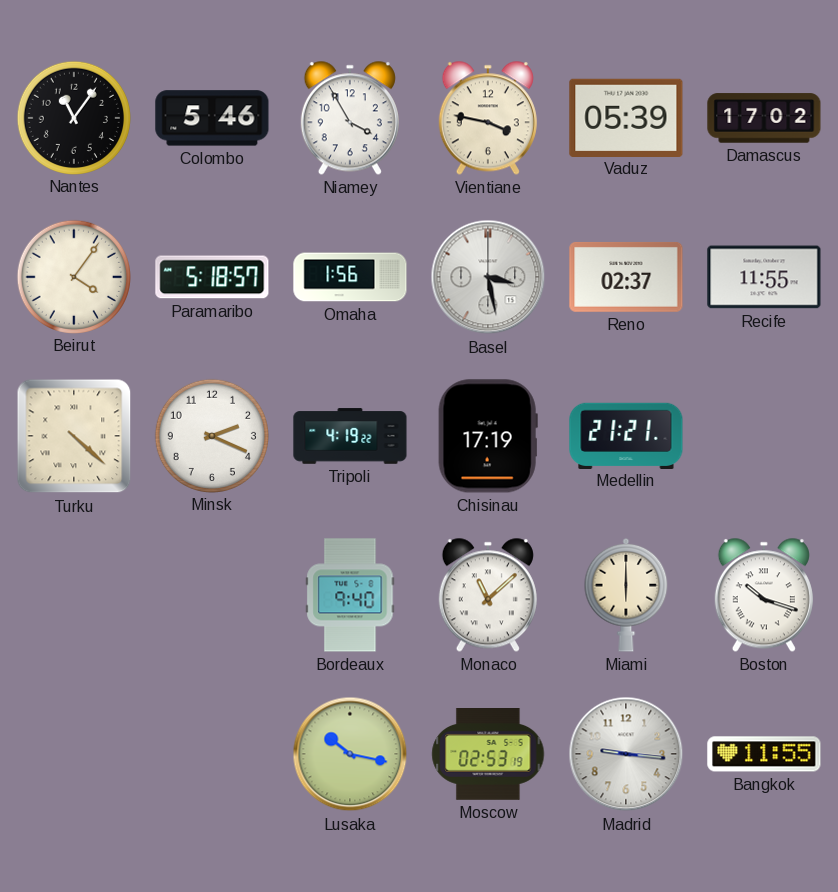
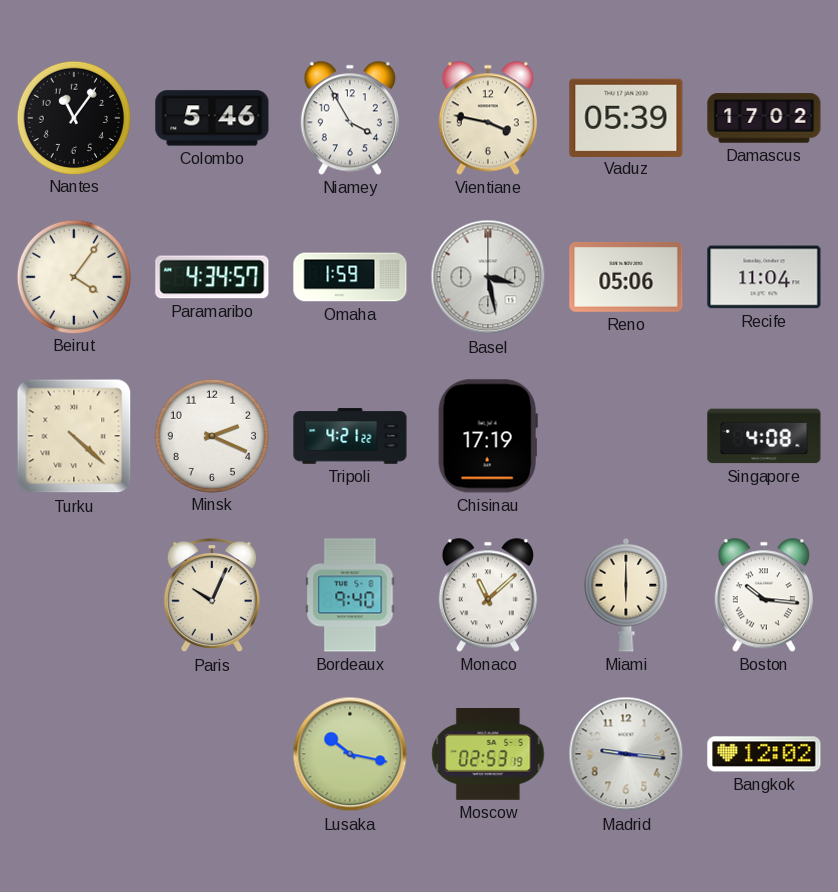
Paramaribo: 5:18 -> 4:34 (212, 277)
Omaha: 1:56 -> 1:59 (350, 277)
Reno: 02:37 -> 05:06 (626, 277)
Recife: 11:55 -> 11:04 (764, 277)
Tripoli: 4:19 -> 4:21 (350, 436)
Medellin: 21:21 -> none (626, 435)
Singapore: none -> 4:08 (764, 436)
Paris: none -> 10:04 (212, 596)
Boston: 10:18 -> 10:16 (764, 595)
Bangkok: 11:55 -> 12:02 (764, 754)
